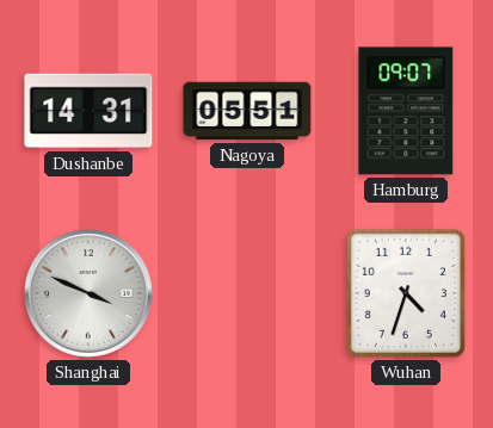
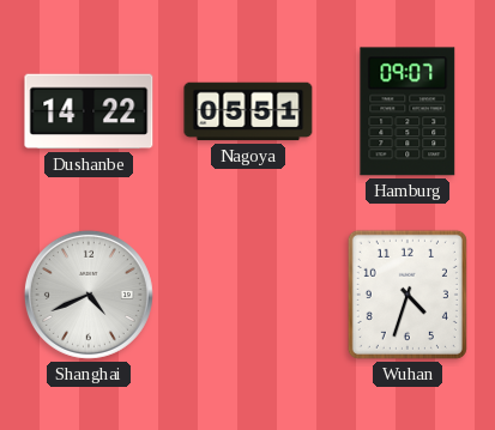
Dushanbe: 14:31 -> 14:22 (89, 111)
Shanghai: 3:49 -> 4:41 (89, 295)
